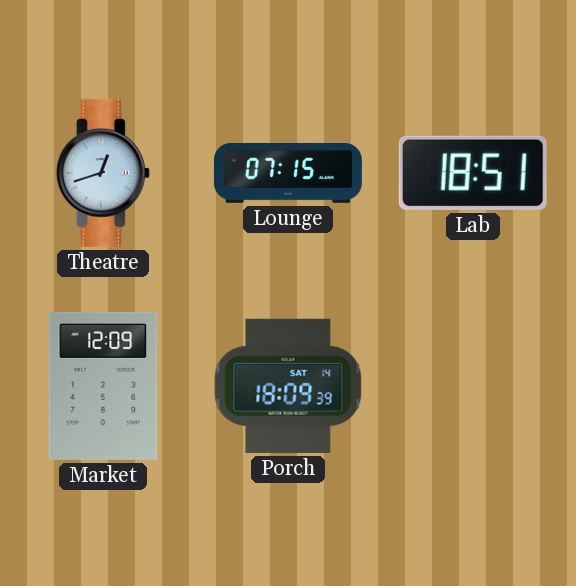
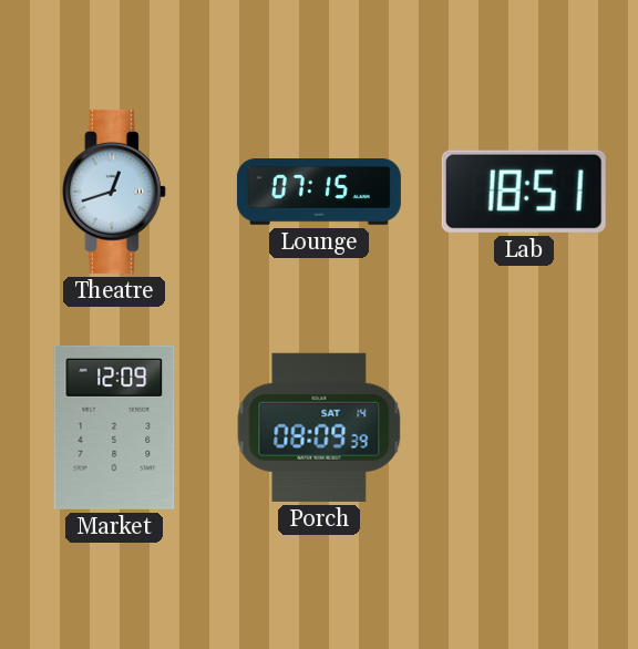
Porch: 18:09 -> 08:09 (319, 427)
